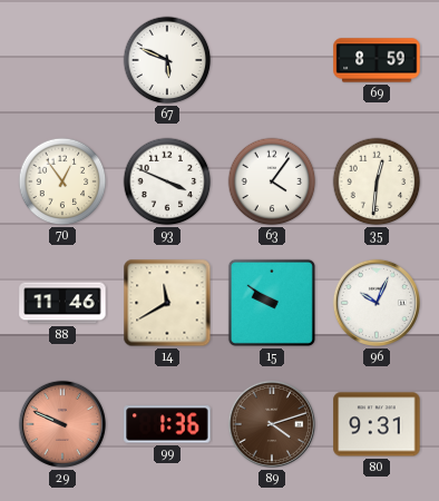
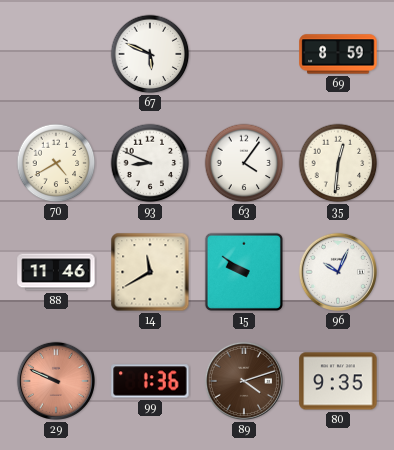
70: 12:54 -> 4:40 (56, 163)
93: 3:49 -> 8:49 (150, 163)
80: 9:31 -> 9:35 (338, 381)
